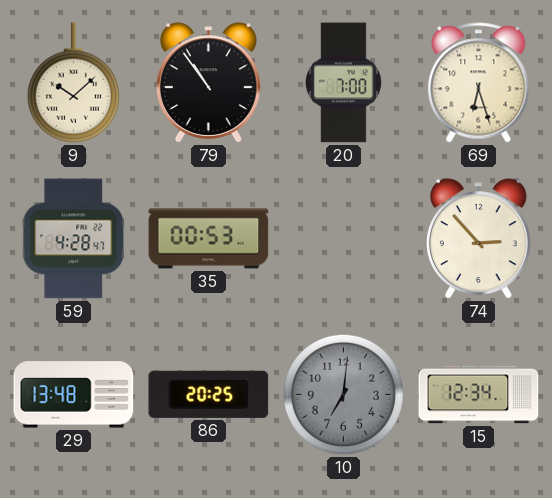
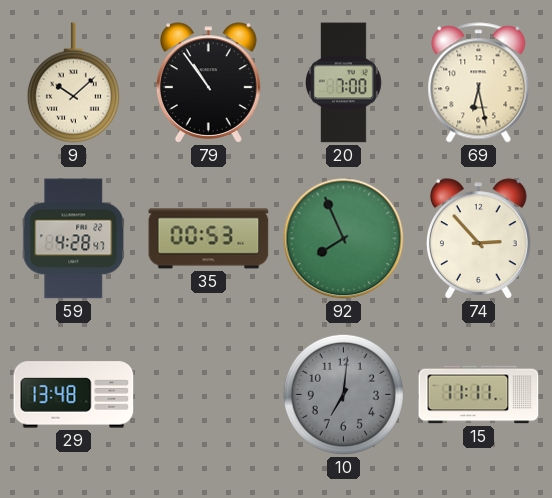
69: 6:27 -> 6:28 (479, 83)
92: none -> 7:56 (344, 239)
86: 20:25 -> none (209, 394)
15: 12:34 -> 11:11 (479, 395)
